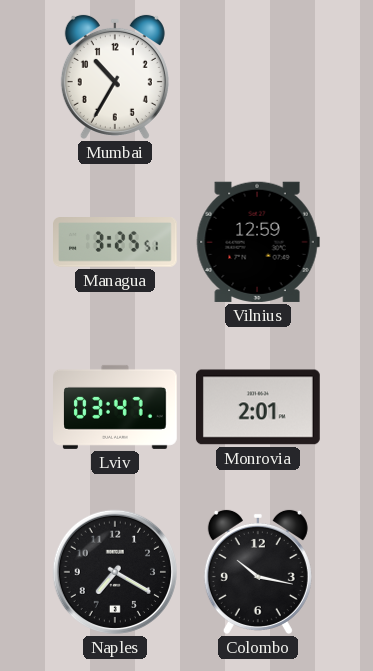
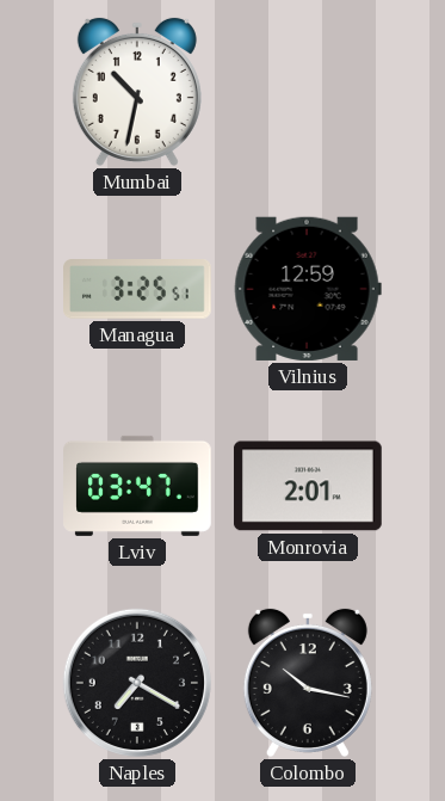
Mumbai: 10:35 -> 10:32 (137, 92)
